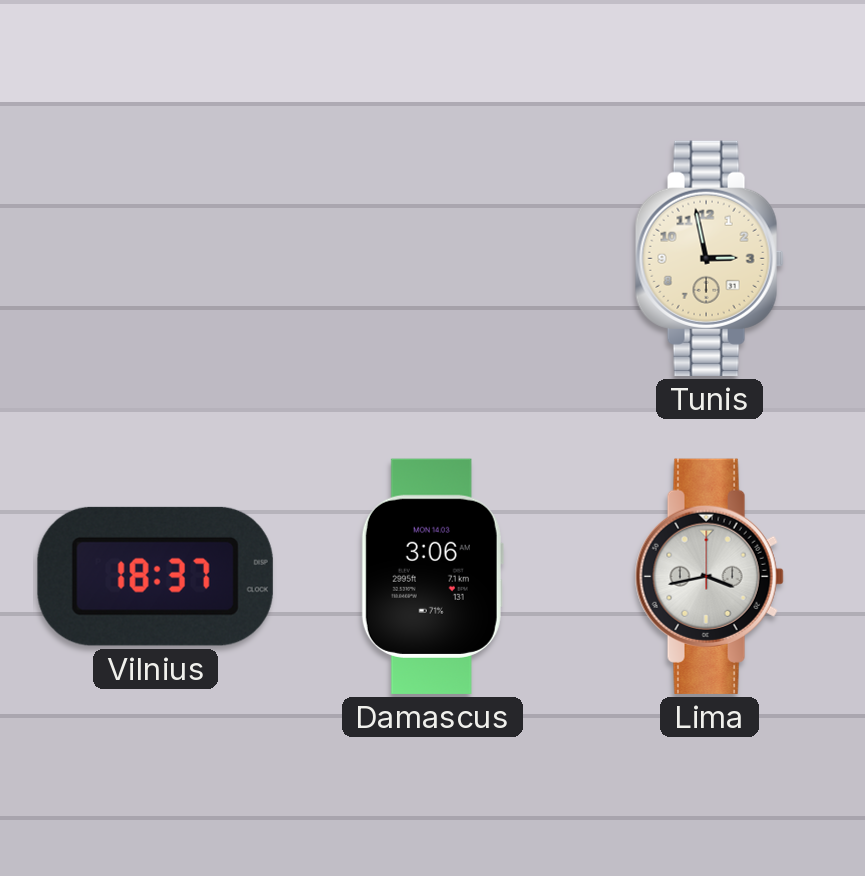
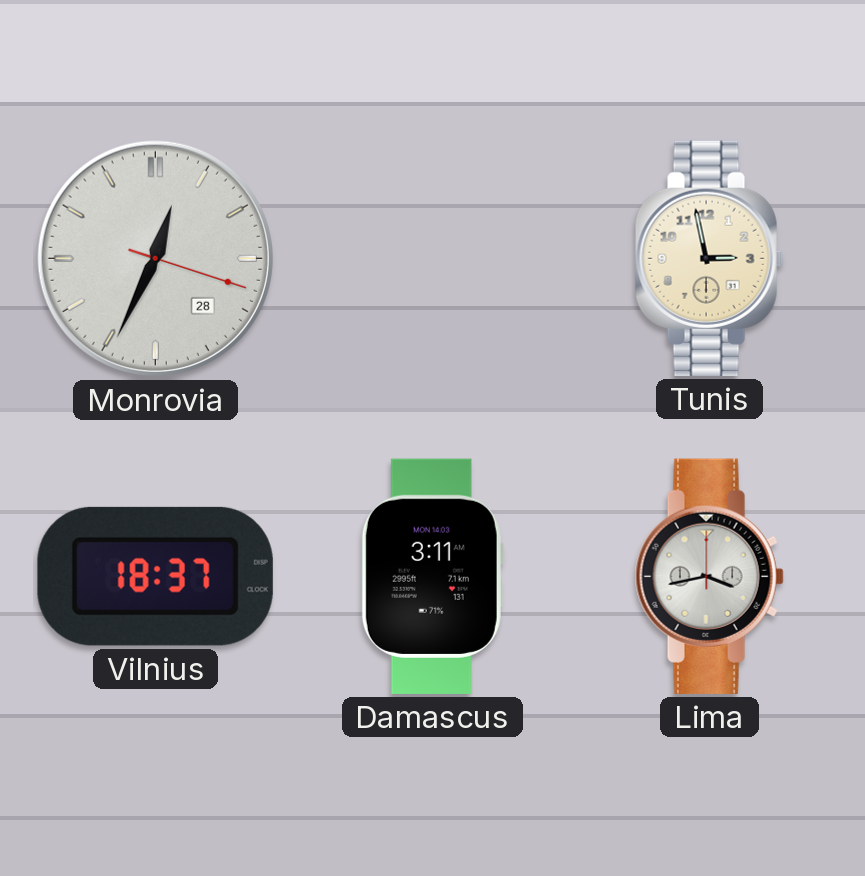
Monrovia: none -> 12:34 (155, 258)
Damascus: 3:06 -> 3:11 (432, 576)
